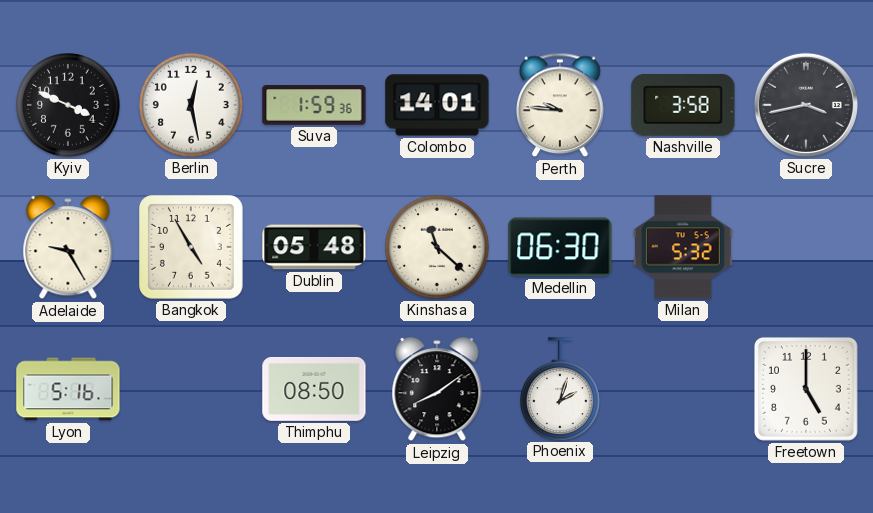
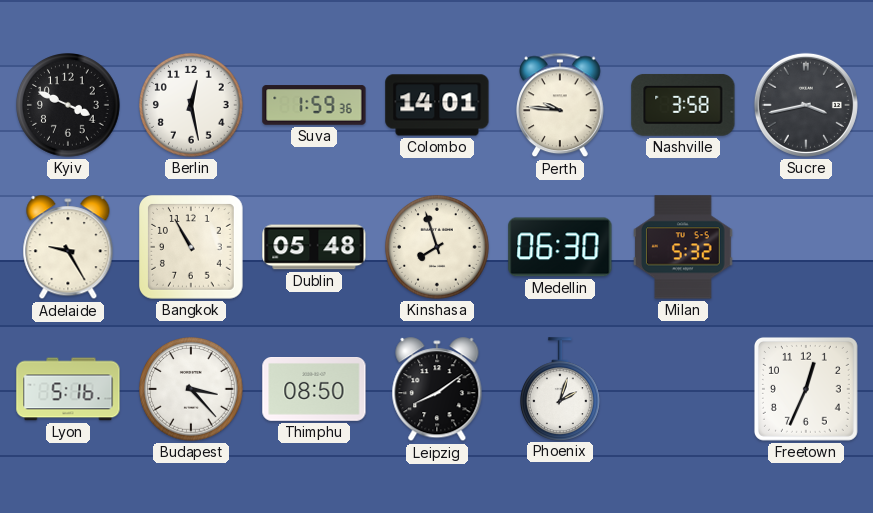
Bangkok: 4:55 -> 10:55 (192, 248)
Kinshasa: 11:22 -> 7:57 (438, 248)
Budapest: none -> 3:23 (192, 390)
Freetown: 5:00 -> 12:34 (806, 389)
